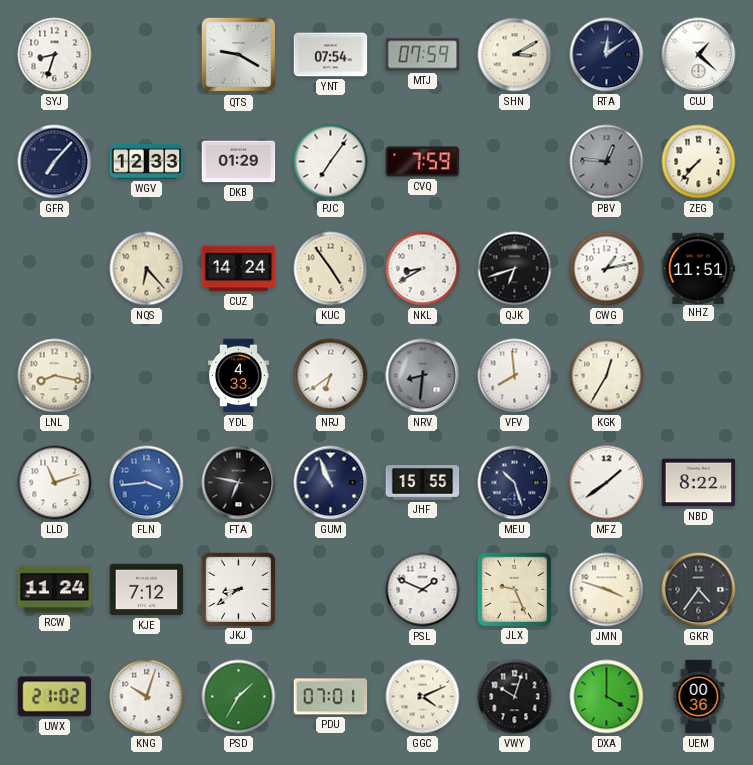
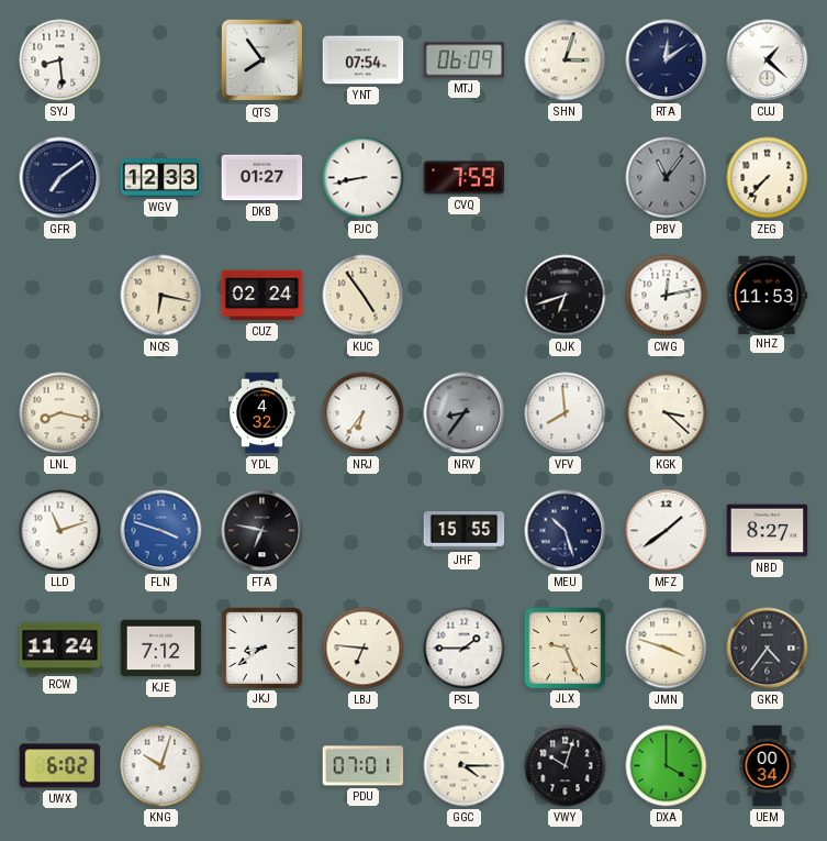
SYJ: 8:33 -> 8:29 (60, 60)
QTS: 9:20 -> 7:54 (262, 60)
MTJ: 07:59 -> 06:09 (465, 60)
SHN: 3:10 -> 3:03 (566, 60)
GFR: 7:07 -> 7:09 (60, 178)
DKB: 01:29 -> 01:27 (262, 178)
PJC: 7:06 -> 8:43 (364, 178)
PBV: 12:46 -> 11:06 (667, 178)
NQS: 6:23 -> 6:17 (161, 296)
CUZ: 14:24 -> 02:24 (262, 296)
NKL: 8:40 -> none (423, 269)
CWG: 1:13 -> 12:13 (667, 296)
NHZ: 11:51 -> 11:53 (767, 295)
YDL: 4:33 -> 4:32 (262, 413)
NRJ: 6:39 -> 6:36 (364, 413)
NRV: 8:31 -> 8:36 (465, 413)
KGK: 12:35 -> 3:22 (667, 413)
FLN: 3:44 -> 3:48 (161, 531)
GUM: 10:56 -> none (331, 483)
NBD: 8:22 -> 8:27 (768, 531)
LBJ: none -> 6:46 (364, 649)
PSL: 1:49 -> 1:45 (465, 649)
UWX: 21:02 -> 6:02 (60, 766)
PSD: 1:35 -> none (239, 697)
GGC: 4:11 -> 4:15 (465, 766)
UEM: 00:36 -> 00:34 (768, 766)
